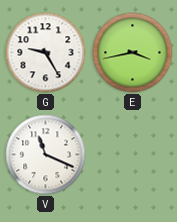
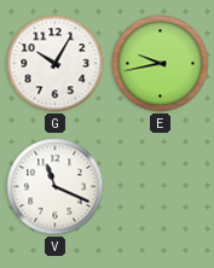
G: 9:25 -> 10:05 (56, 64)
E: 3:43 -> 9:43 (161, 64)
